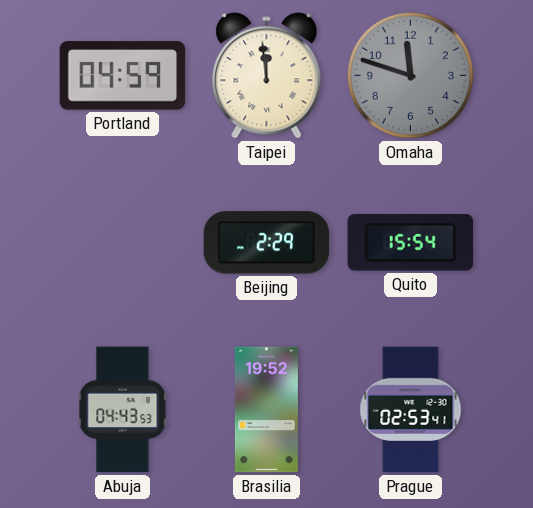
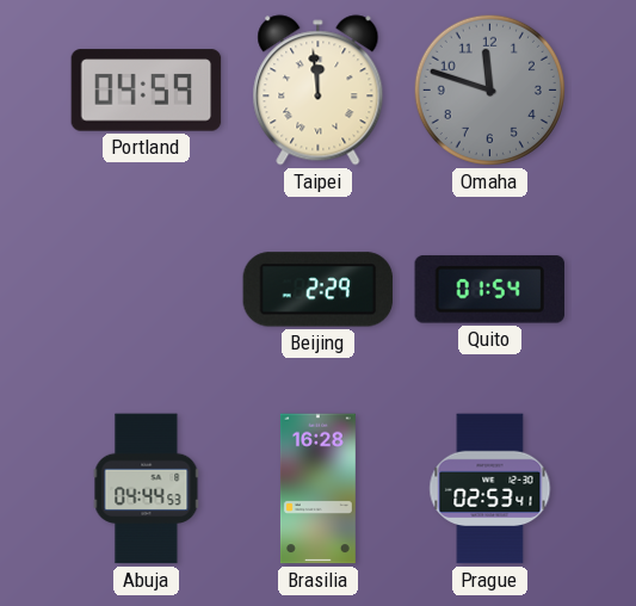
Quito: 15:54 -> 01:54 (489, 290)
Abuja: 04:43 -> 04:44 (147, 489)
Brasilia: 19:52 -> 16:28 (317, 489)
